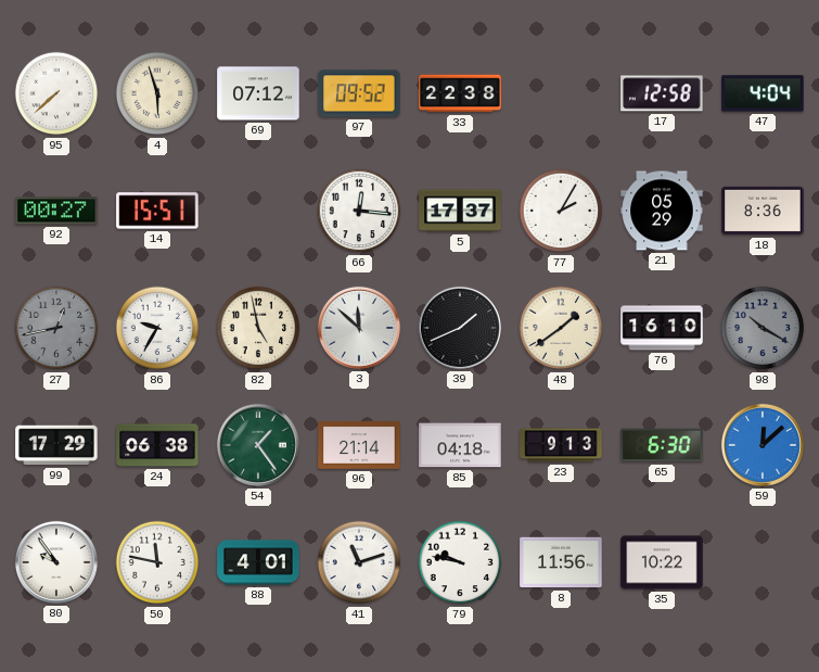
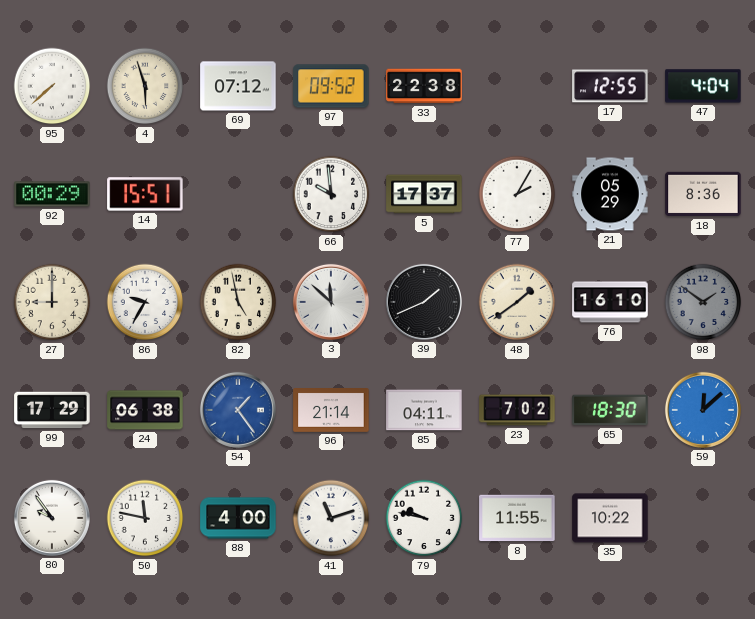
17: 12:58 -> 12:55 (610, 86)
92: 00:27 -> 00:29 (52, 194)
66: 12:16 -> 9:59 (331, 194)
27: 12:43 -> 9:00 (52, 302)
27 dial: grey -> cream (52, 302)
98: 10:20 -> 1:51 (703, 302)
54 dial: green -> blue (238, 410)
85: 04:18 -> 04:11 (424, 410)
23: 9:13 -> 7:02 (517, 410)
65: 6:30 -> 18:30 (610, 410)
88: 4:01 -> 4:00 (238, 518)
8: 11:56 -> 11:55 (517, 518)
